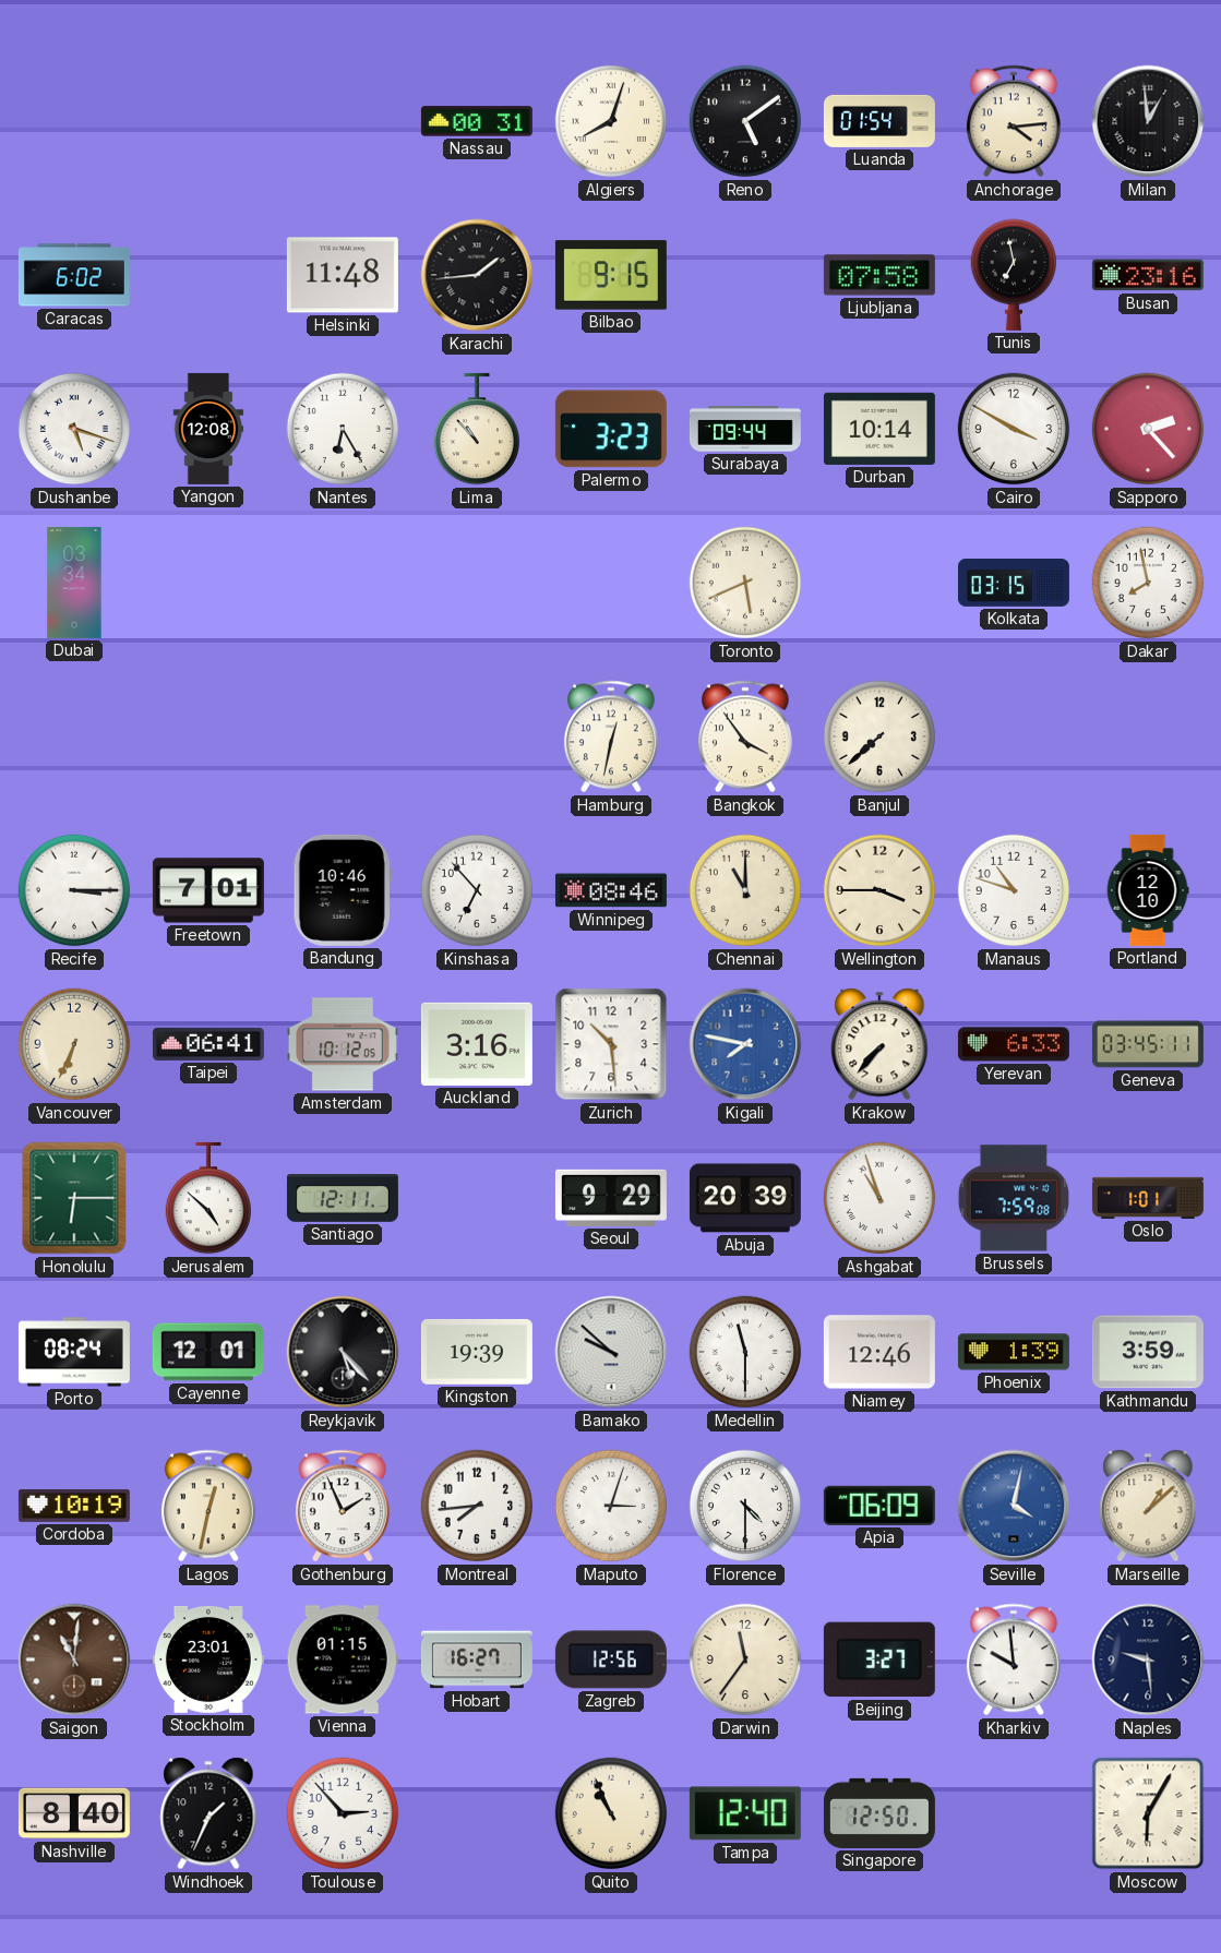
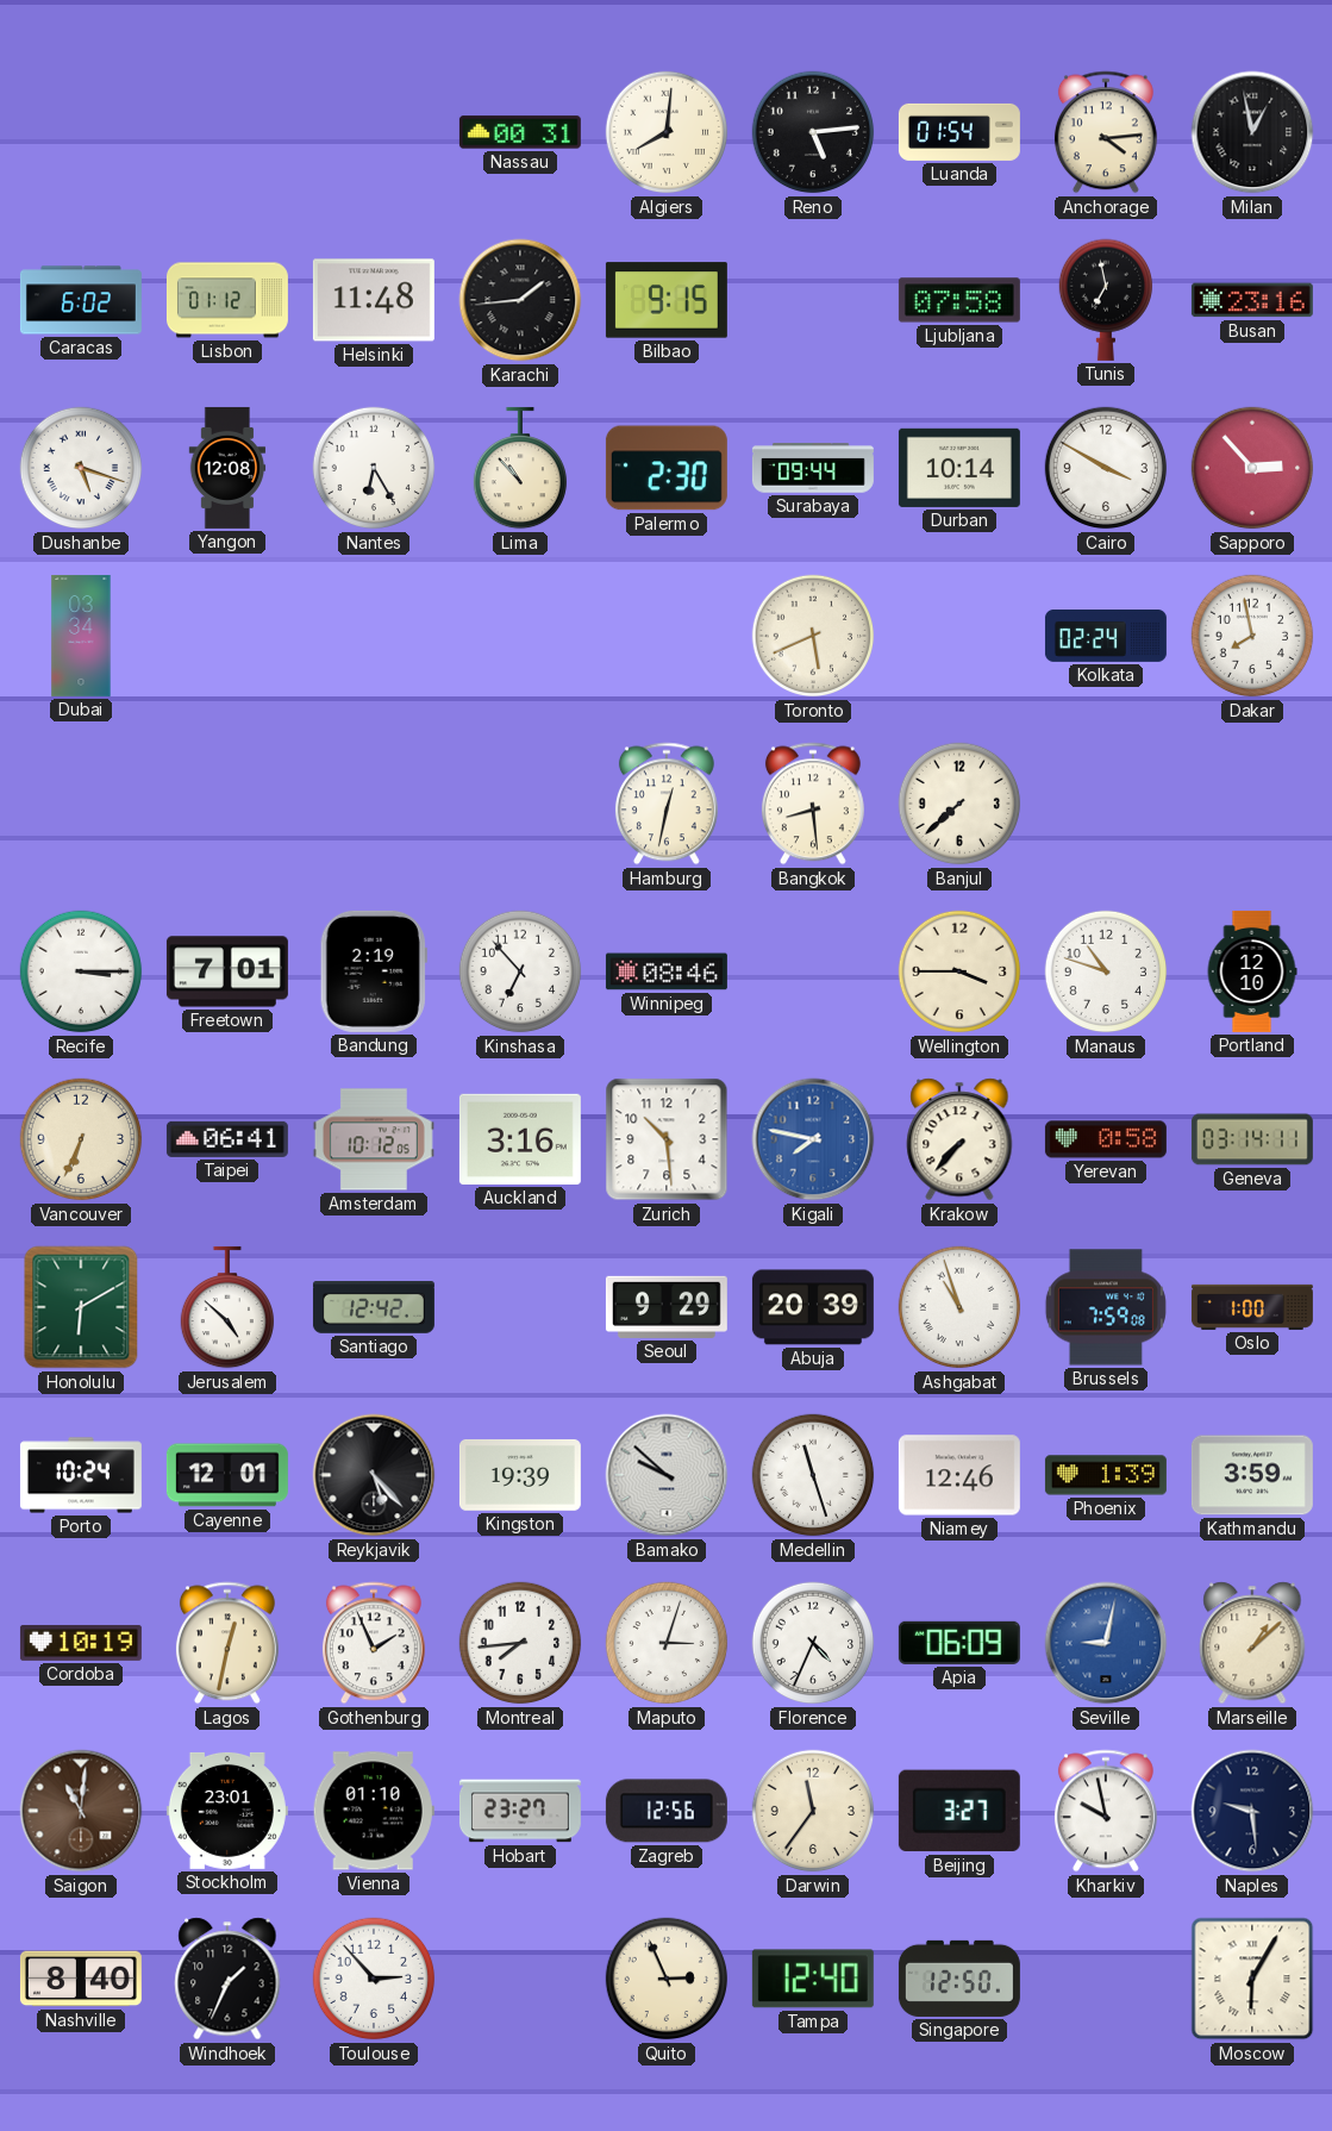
Algiers: 8:03 -> 8:01 (667, 132)
Reno: 5:09 -> 5:14 (813, 132)
Milan: 12:59 -> 12:58 (1252, 132)
Lisbon: none -> 01:12 (227, 300)
Palermo: 3:23 -> 2:30 (667, 468)
Sapporo: 2:23 -> 2:53 (1252, 468)
Kolkata: 03:15 -> 02:24 (1106, 637)
Bangkok: 3:54 -> 8:29 (813, 804)
Bandung: 10:46 -> 2:19 (374, 971)
Chennai: 11:00 -> none (745, 890)
Yerevan: 6:33 -> 0:58 (1106, 1139)
Geneva: 03:45 -> 03:14 (1252, 1139)
Honolulu: 6:15 -> 6:10 (81, 1307)
Santiago: 12:11 -> 12:42 (374, 1308)
Oslo: 1:01 -> 1:00 (1252, 1307)
Porto: 08:24 -> 10:24 (81, 1475)
Medellin: 11:30 -> 11:27 (813, 1475)
Florence: 4:30 -> 4:34 (813, 1643)
Seville: 4:02 -> 9:02 (1106, 1643)
Vienna: 01:15 -> 01:10 (374, 1811)
Hobart: 16:27 -> 23:27 (520, 1811)
Kharkiv: 9:59 -> 9:58 (1106, 1811)
Quito: 10:56 -> 2:56 (667, 1979)
